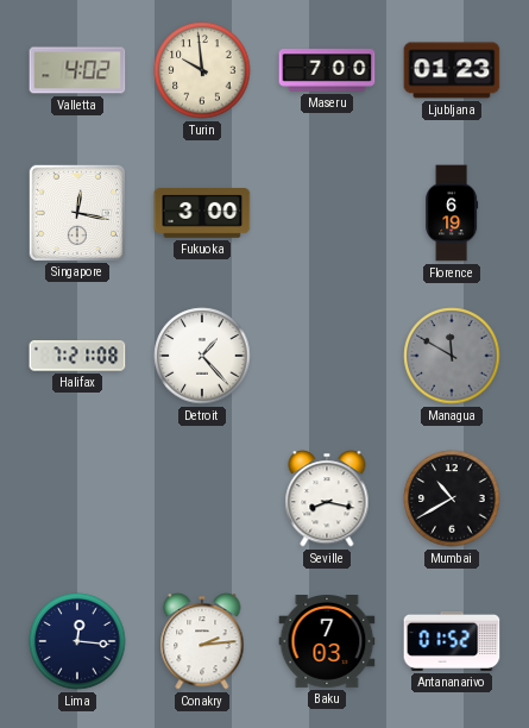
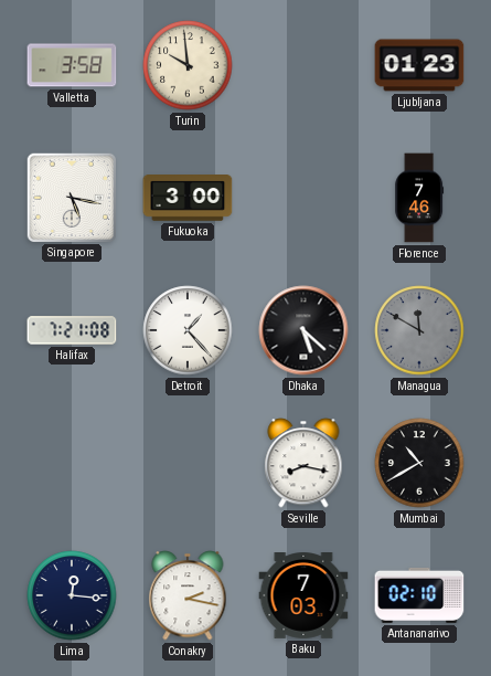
Valletta: 4:02 -> 3:58 (72, 65)
Maseru: 7:00 -> none (327, 70)
Singapore: 12:17 -> 5:17 (71, 197)
Florence: 6:19 -> 7:46 (419, 198)
Dhaka: none -> 5:22 (303, 330)
Conakry: 2:14 -> 2:17 (188, 595)
Antananarivo: 01:52 -> 02:10 (419, 595)
